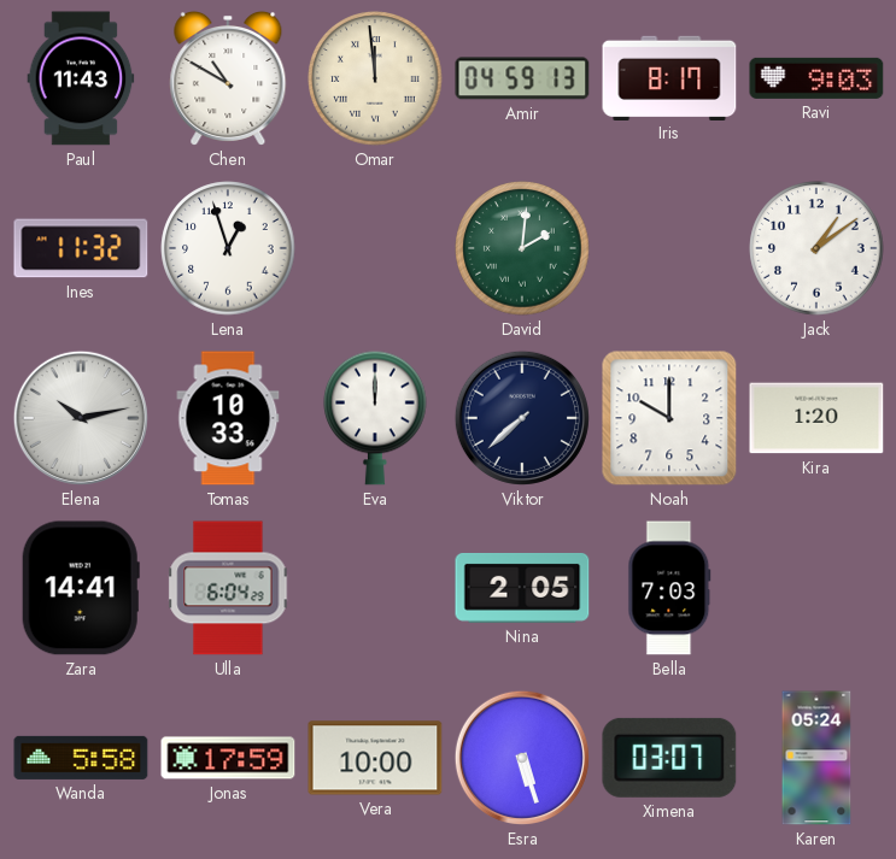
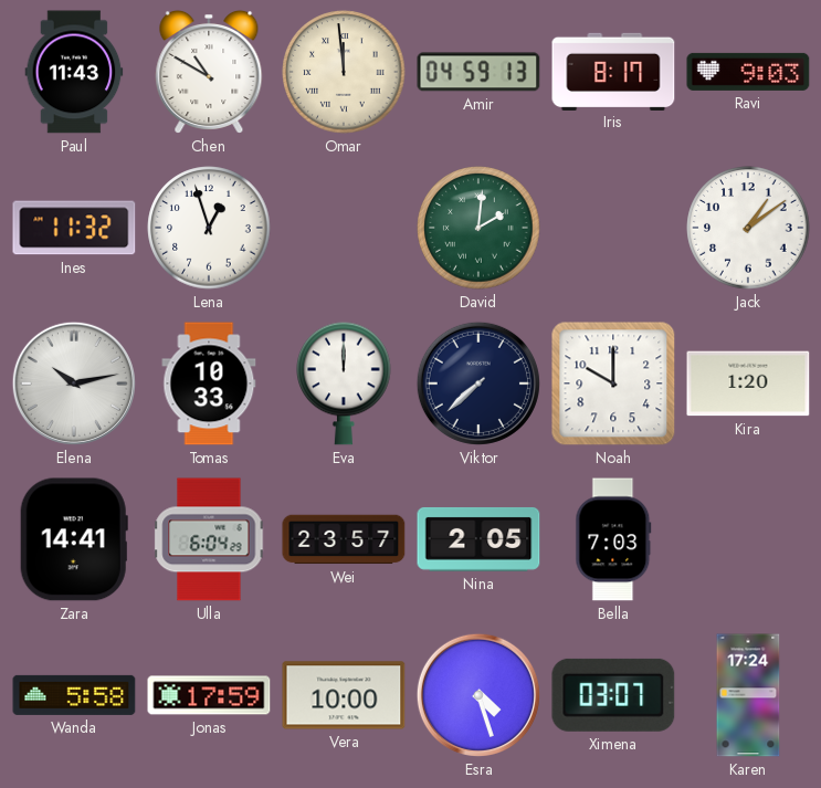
Wei: none -> 23:57 (344, 539)
Esra: 5:27 -> 4:27 (478, 695)
Karen: 05:24 -> 17:24 (748, 695)
